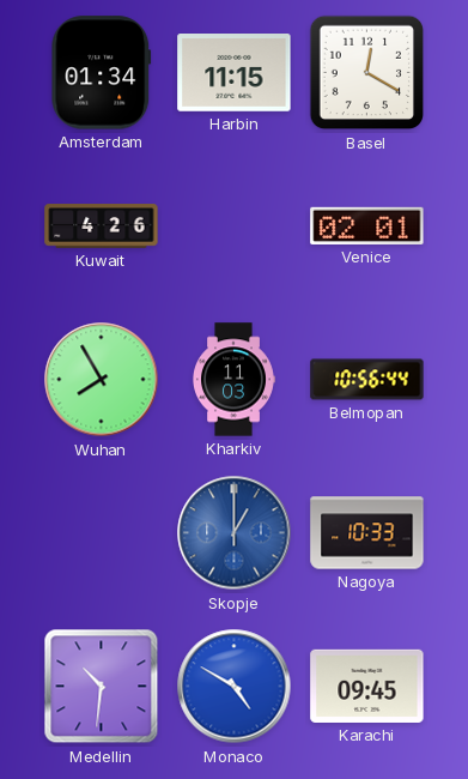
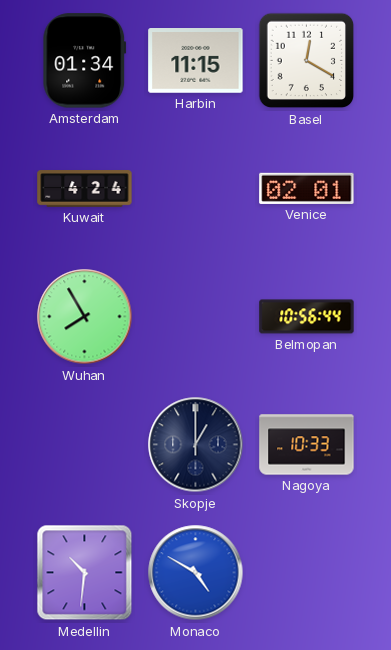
Kuwait: 4:26 -> 4:24 (85, 189)
Kharkiv: 11:03 -> none (235, 380)
Skopje dial: blue -> navy (196, 445)
Karachi: 09:45 -> none (367, 686)
